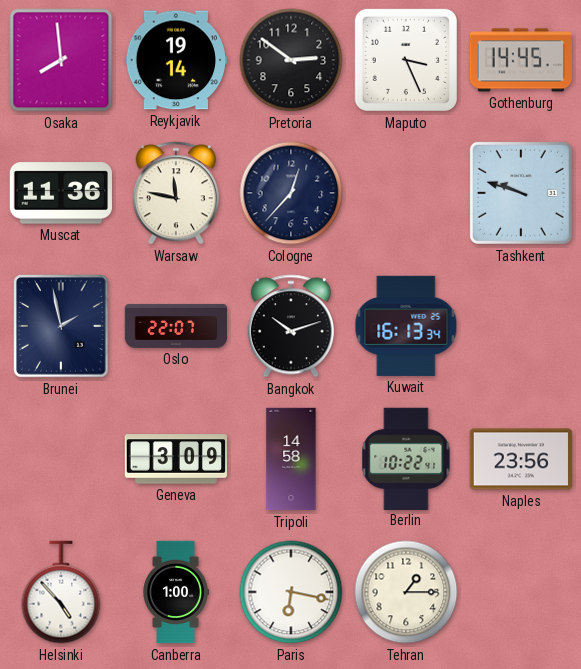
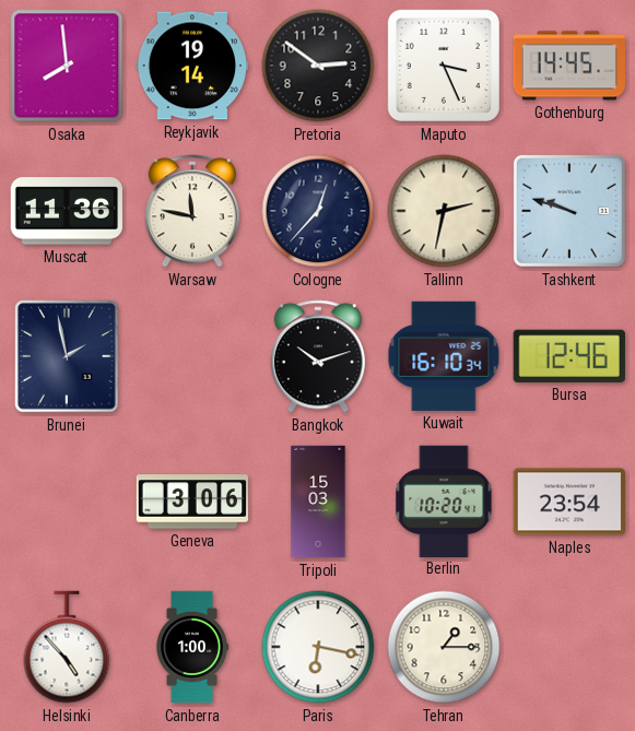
Tallinn: none -> 2:32 (444, 211)
Oslo: 22:07 -> none (176, 326)
Kuwait: 16:13 -> 16:10 (444, 356)
Bursa: none -> 12:46 (569, 356)
Geneva: 3:09 -> 3:06 (192, 502)
Tripoli: 14:58 -> 15:03 (318, 502)
Berlin: 10:22 -> 10:20 (444, 500)
Naples: 23:56 -> 23:54 (568, 502)
